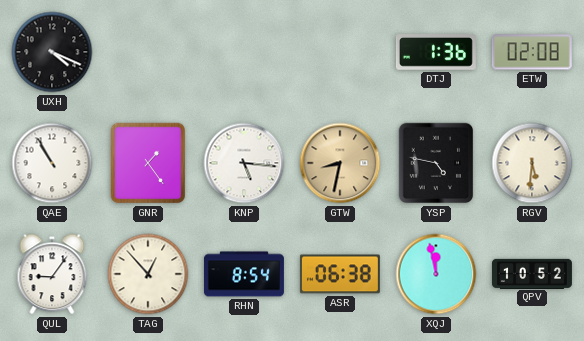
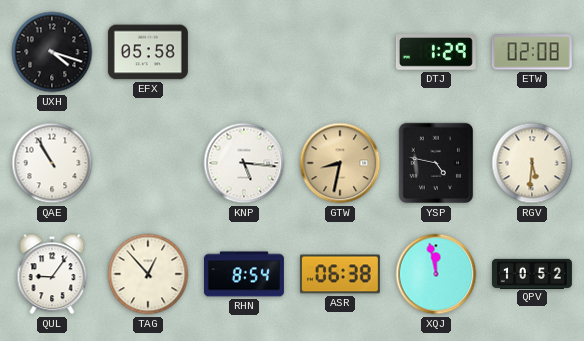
UXH: 4:19 -> 4:18 (52, 52)
EFX: none -> 05:58 (148, 52)
DTJ: 1:36 -> 1:29 (436, 52)
GNR: 1:24 -> none (148, 163)
